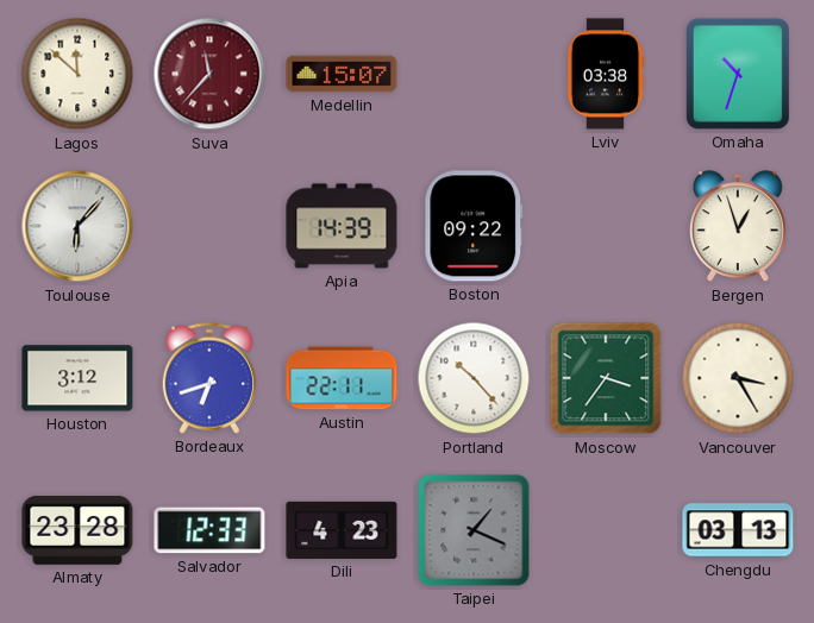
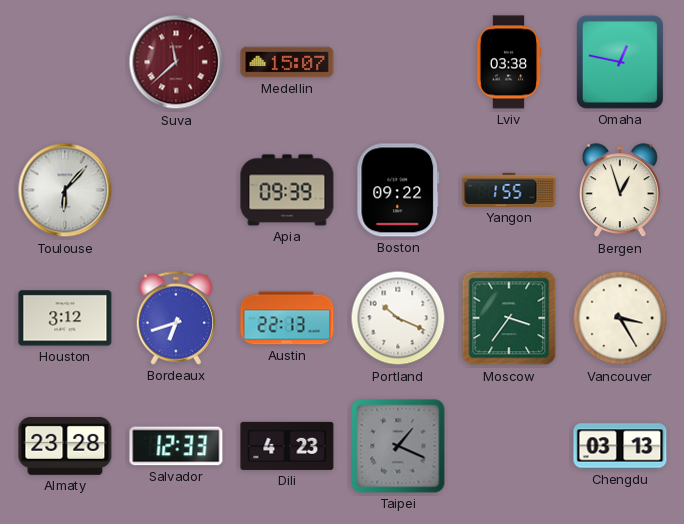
Lagos: 11:52 -> none (77, 74)
Suva: 11:37 -> 11:38 (176, 62)
Omaha: 10:33 -> 12:47 (620, 62)
Apia: 14:39 -> 09:39 (287, 190)
Yangon: none -> 1:55 (509, 190)
Austin: 22:11 -> 22:13 (287, 318)
Portland: 10:23 -> 10:19 (398, 318)
